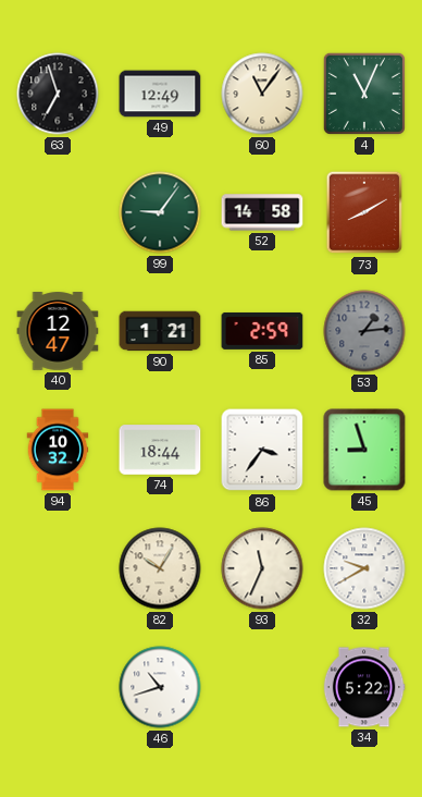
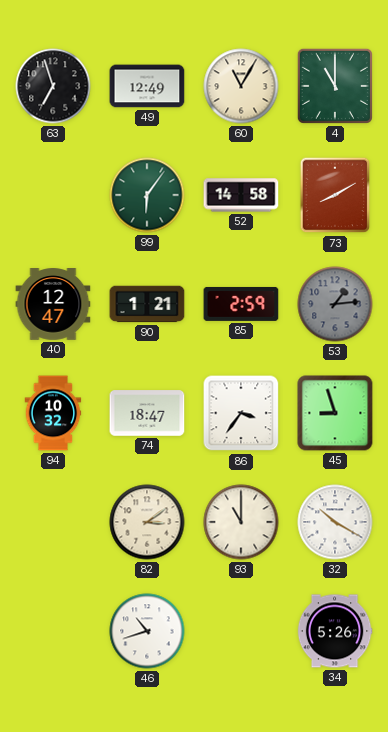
60: 11:06 -> 11:05 (241, 86)
4: 11:04 -> 11:00 (335, 86)
99: 9:06 -> 6:06 (147, 195)
74: 18:44 -> 18:47 (147, 413)
82: 10:05 -> 3:09 (147, 522)
93: 11:34 -> 11:00 (241, 522)
32: 9:40 -> 10:20 (335, 522)
34: 5:22 -> 5:26 (335, 631)
